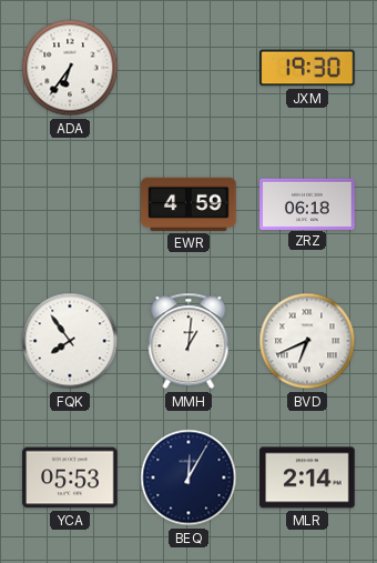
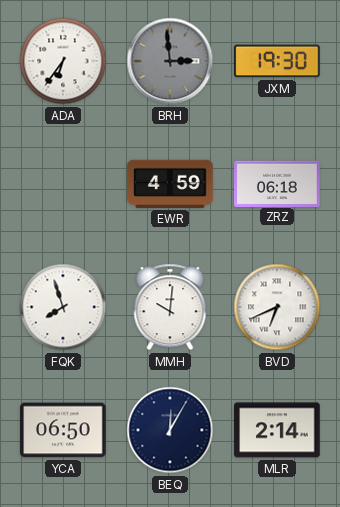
BRH: none -> 2:59 (170, 61)
FQK: 7:54 -> 7:57 (63, 307)
MMH: 1:01 -> 10:01 (170, 307)
YCA: 05:53 -> 06:50 (63, 430)
